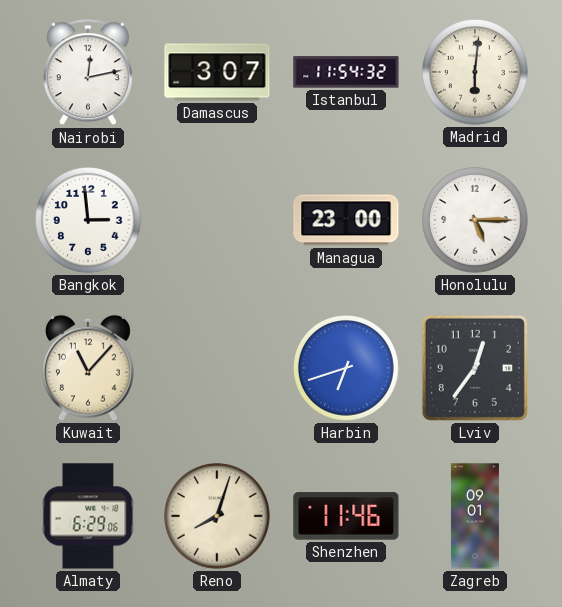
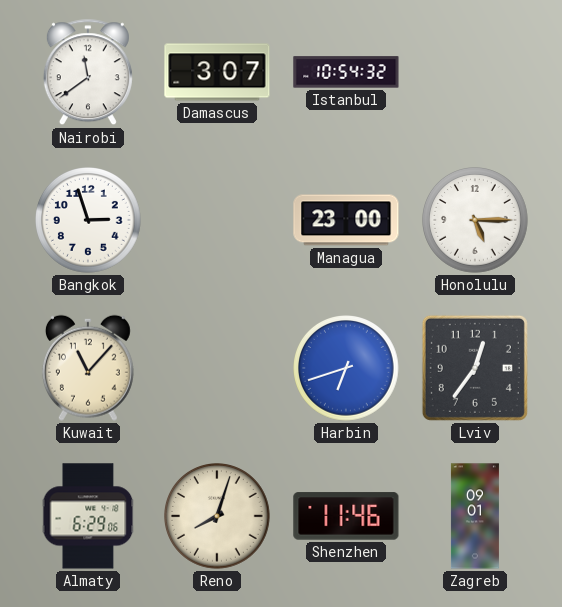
Nairobi: 12:13 -> 11:39 (88, 73)
Istanbul: 11:54 -> 10:54 (346, 72)
Madrid: 6:01 -> none (476, 73)
Bangkok: 2:59 -> 2:57 (89, 221)
